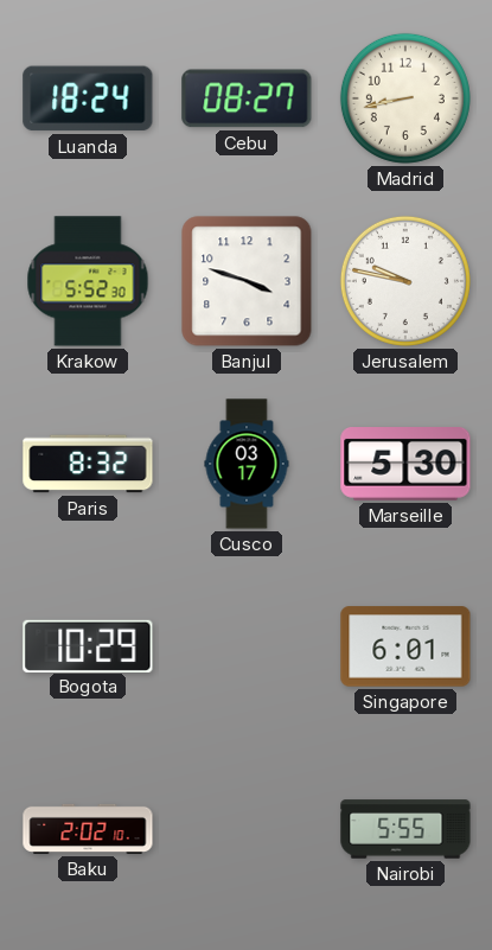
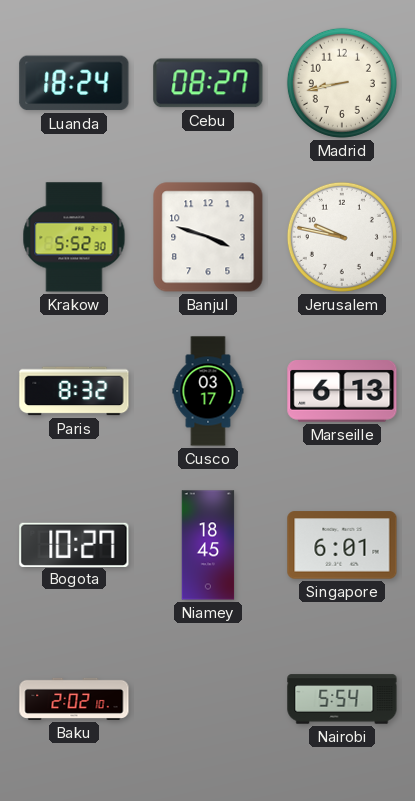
Marseille: 5:30 -> 6:13 (342, 392)
Bogota: 10:29 -> 10:27 (74, 544)
Niamey: none -> 18:45 (208, 545)
Nairobi: 5:55 -> 5:54 (342, 699)
